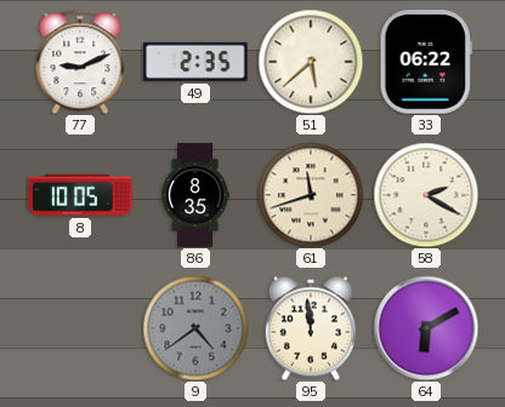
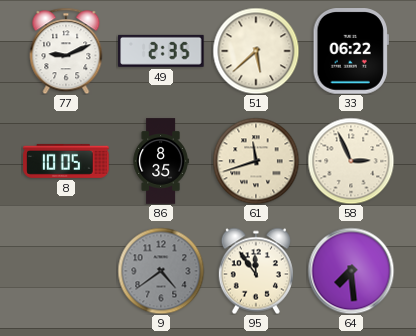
58: 2:20 -> 2:56 (351, 161)
95: 11:59 -> 11:54 (256, 271)
64: 6:10 -> 7:29 (351, 271)
